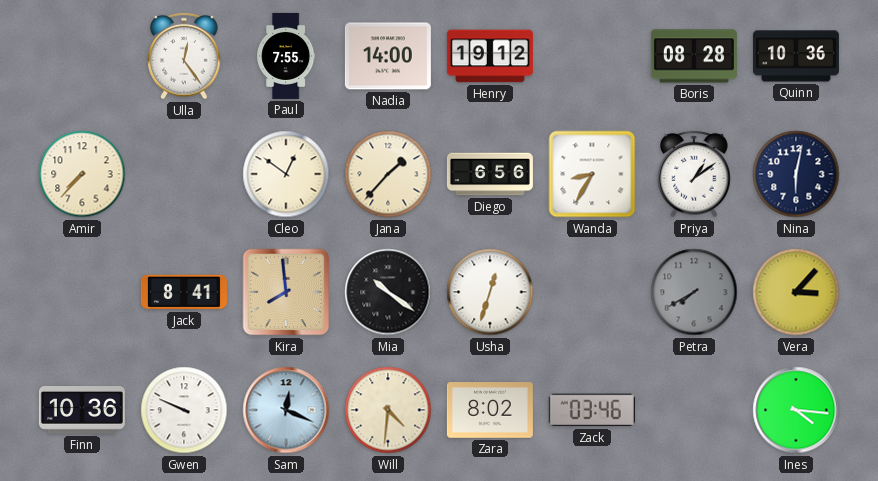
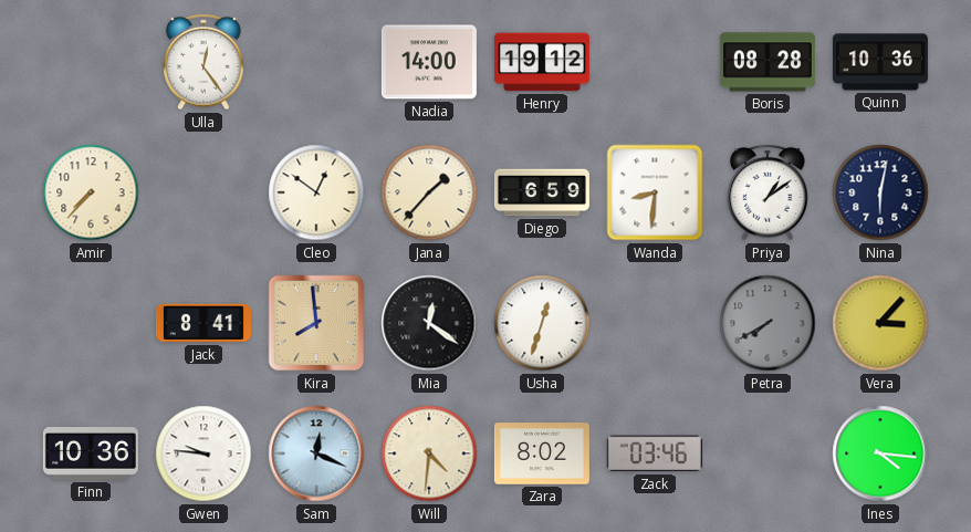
Paul: 7:55 -> none (286, 56)
Diego: 6:56 -> 6:59 (542, 192)
Wanda: 8:35 -> 8:31 (655, 192)
Mia: 10:21 -> 12:21 (429, 323)
Gwen: 9:49 -> 9:46 (203, 453)
